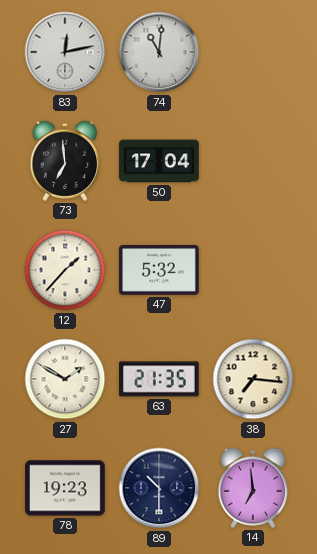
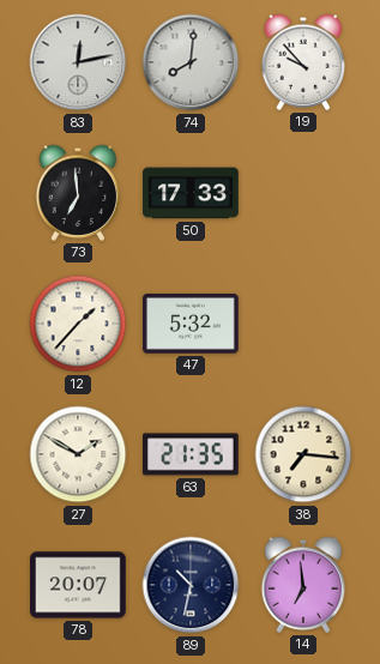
74: 11:01 -> 8:01 (191, 62)
19: none -> 9:53 (303, 62)
50: 17:04 -> 17:33 (191, 193)
78: 19:23 -> 20:07 (78, 585)
89: 10:30 -> 10:32 (191, 585)
